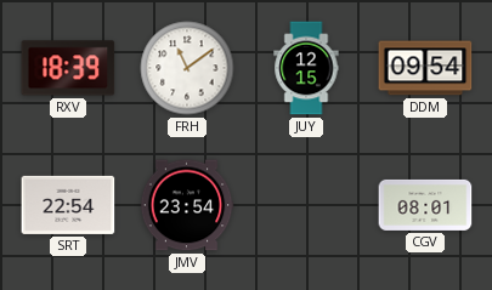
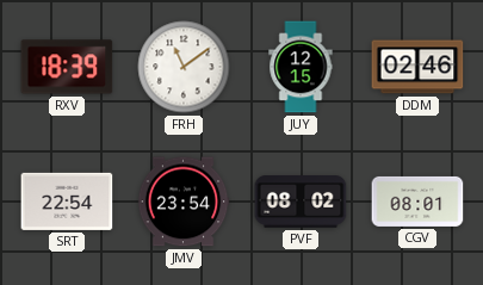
DDM: 09:54 -> 02:46 (417, 67)
PVF: none -> 08:02 (301, 203)
